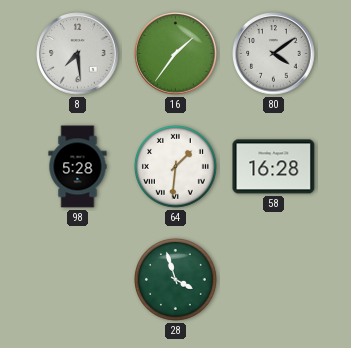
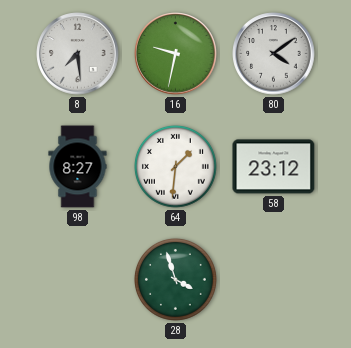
16: 1:36 -> 9:32 (176, 54)
98: 5:28 -> 8:27 (78, 167)
58: 16:28 -> 23:12 (274, 167)
